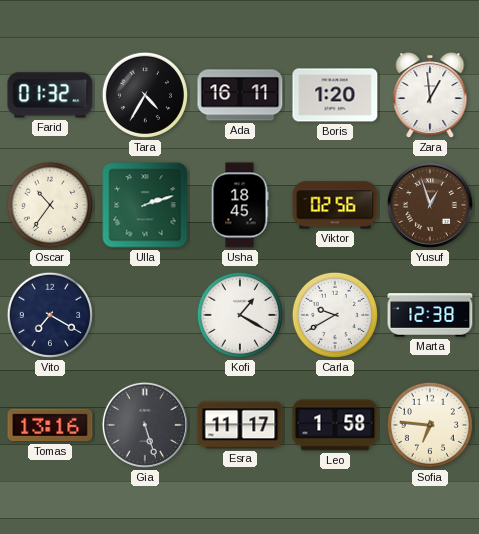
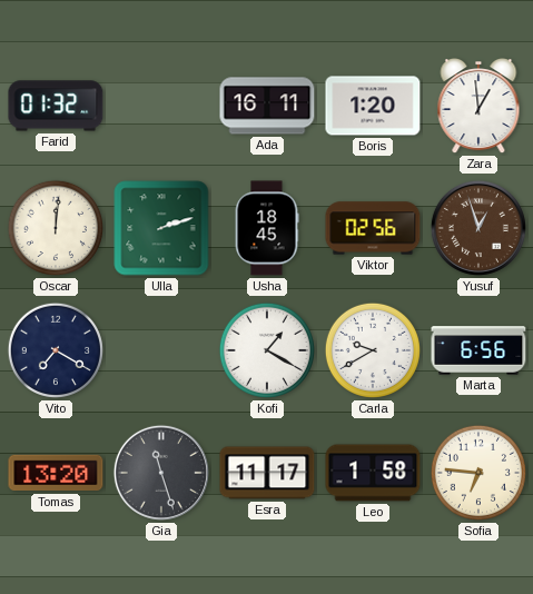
Tara: 4:35 -> none (145, 95)
Oscar: 10:36 -> 12:01 (56, 228)
Marta: 12:38 -> 6:56 (478, 350)
Tomas: 13:16 -> 13:20 (56, 473)
Gia: 5:27 -> 11:27 (161, 473)
